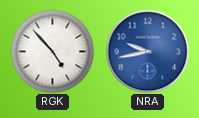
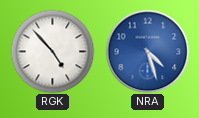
NRA: 9:43 -> 4:27 (147, 51)
